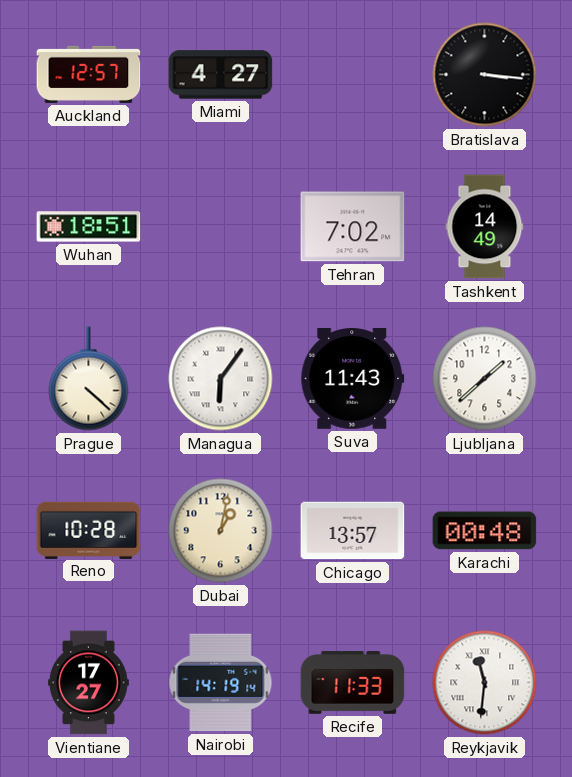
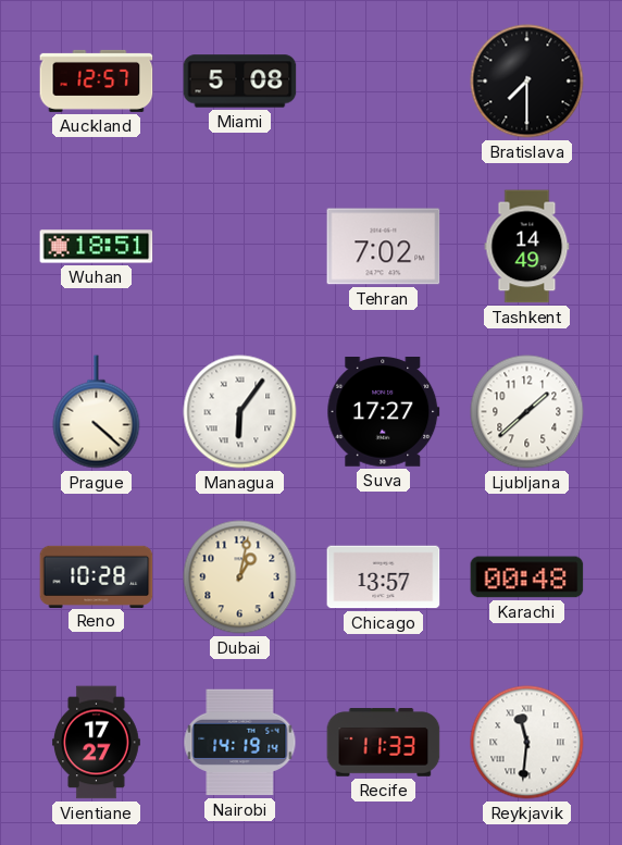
Miami: 4:27 -> 5:08 (240, 82)
Bratislava: 3:16 -> 7:30 (527, 82)
Suva: 11:43 -> 17:27 (384, 412)
